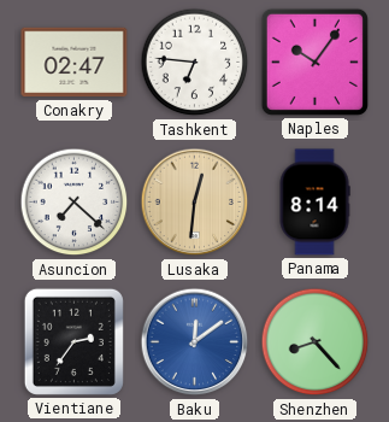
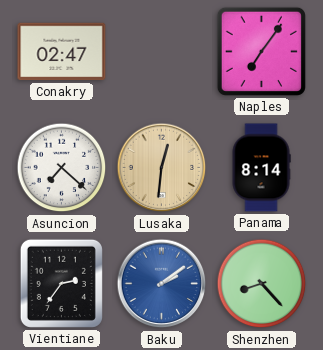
Tashkent: 6:46 -> none (195, 63)
Naples: 10:06 -> 7:06 (261, 51)
Baku: 12:09 -> 2:09 (162, 284)
